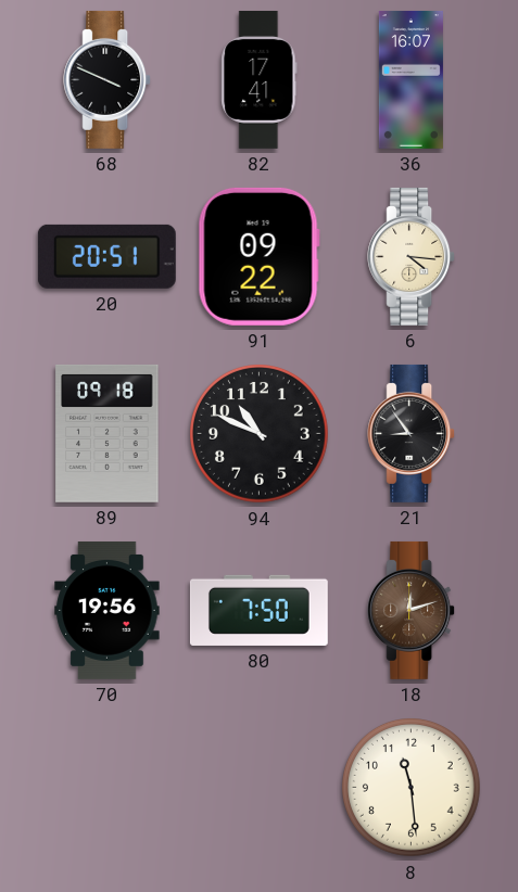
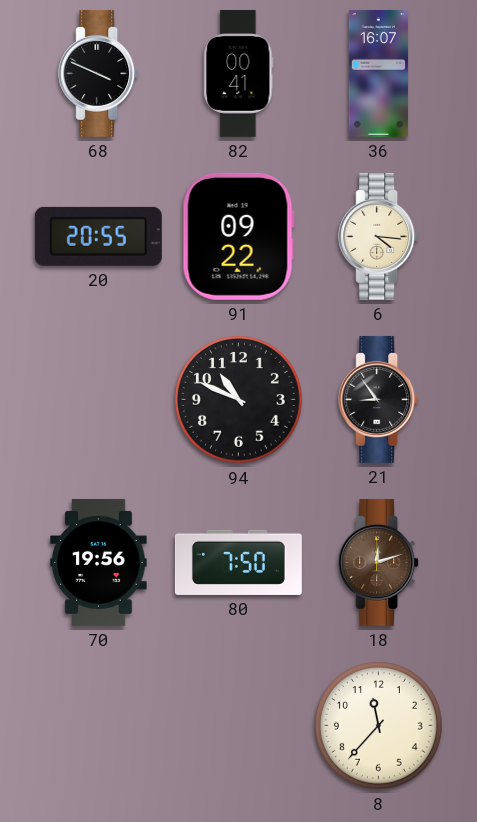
82: 17:41 -> 00:41 (239, 73)
20: 20:51 -> 20:55 (98, 236)
89: 09:18 -> none (108, 433)
8: 11:29 -> 11:37 (379, 726)
